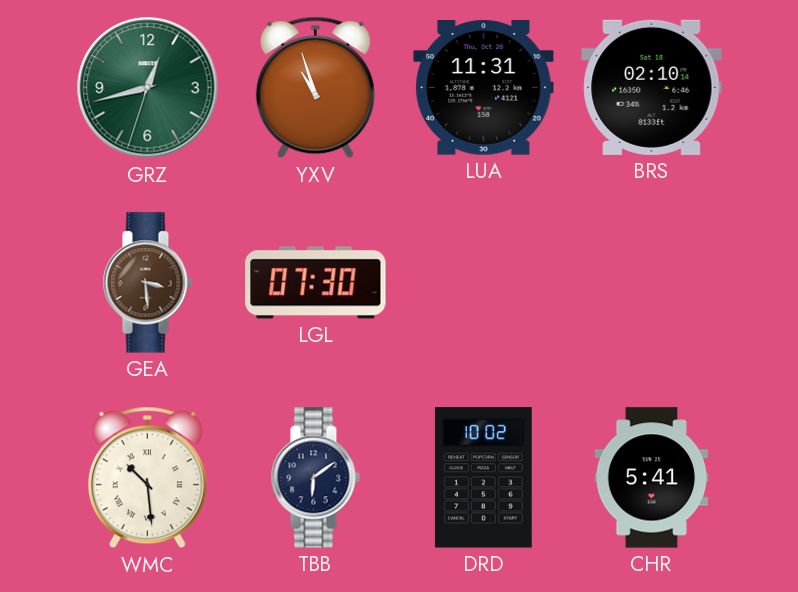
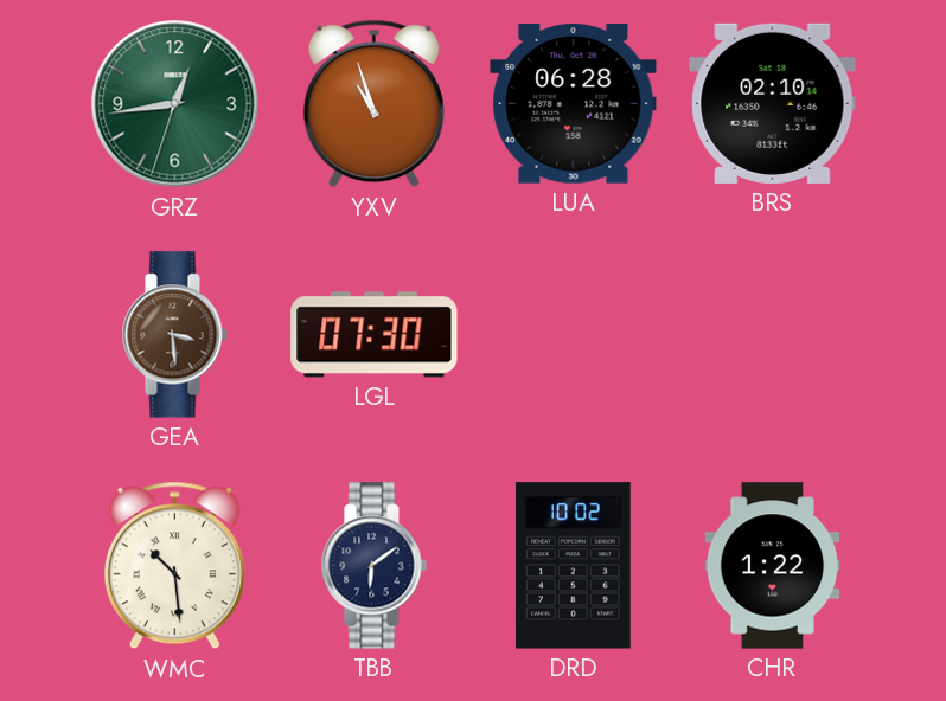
GRZ: 12:42 -> 12:43 (175, 104)
LUA: 11:31 -> 06:28 (574, 104)
CHR: 5:41 -> 1:22 (773, 566)
